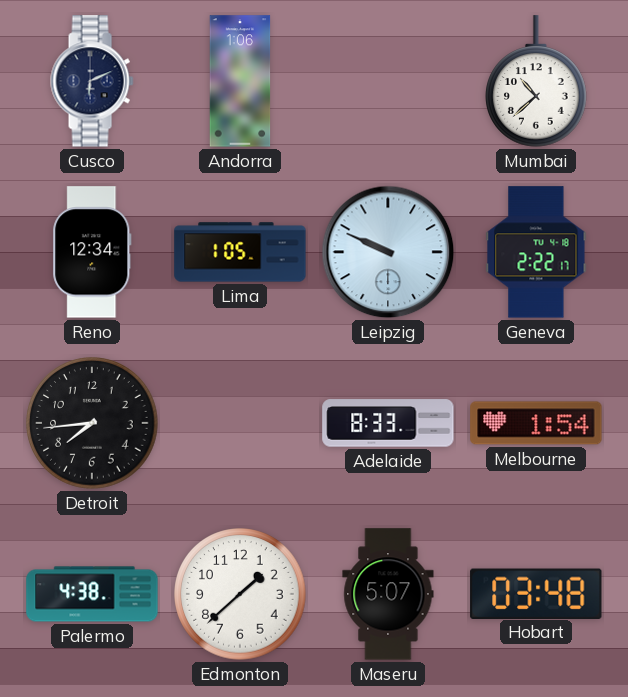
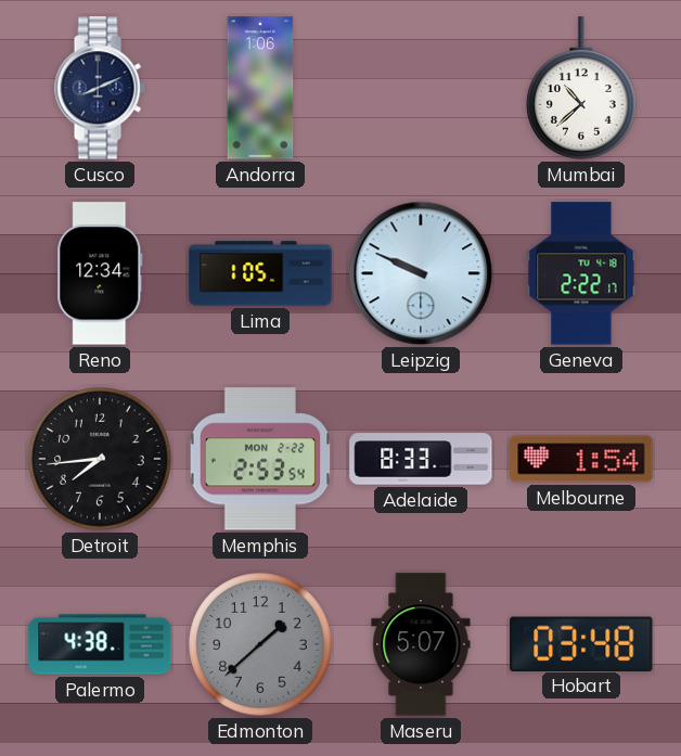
Cusco: 6:11 -> 8:11 (100, 88)
Memphis: none -> 2:53 (260, 459)
Edmonton dial: white -> grey (260, 644)
